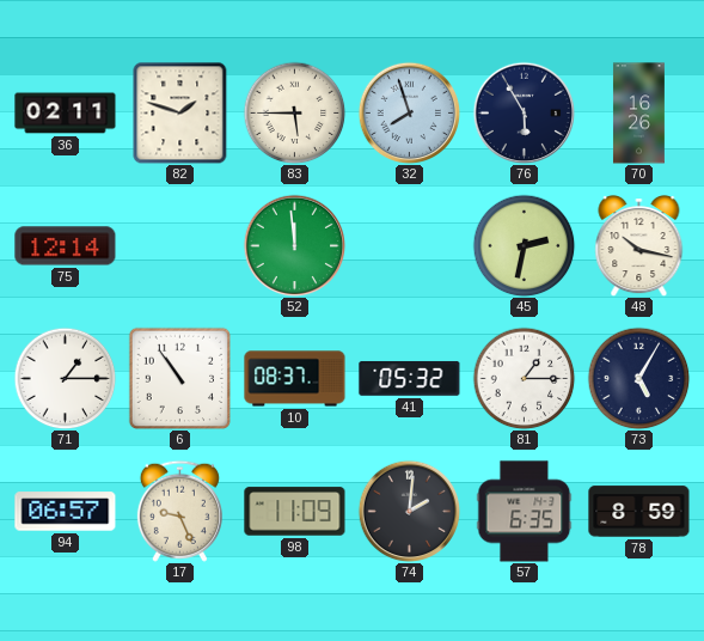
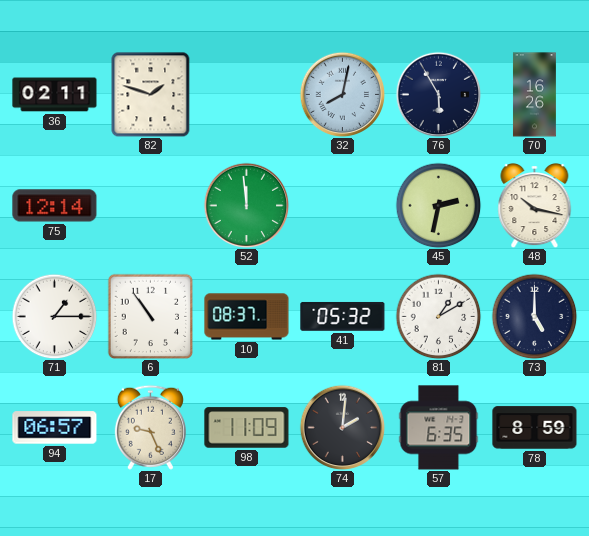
83: 5:45 -> none (294, 112)
32: 7:57 -> 8:02 (342, 94)
81: 1:15 -> 1:10 (438, 316)
73: 5:05 -> 5:00 (534, 316)
